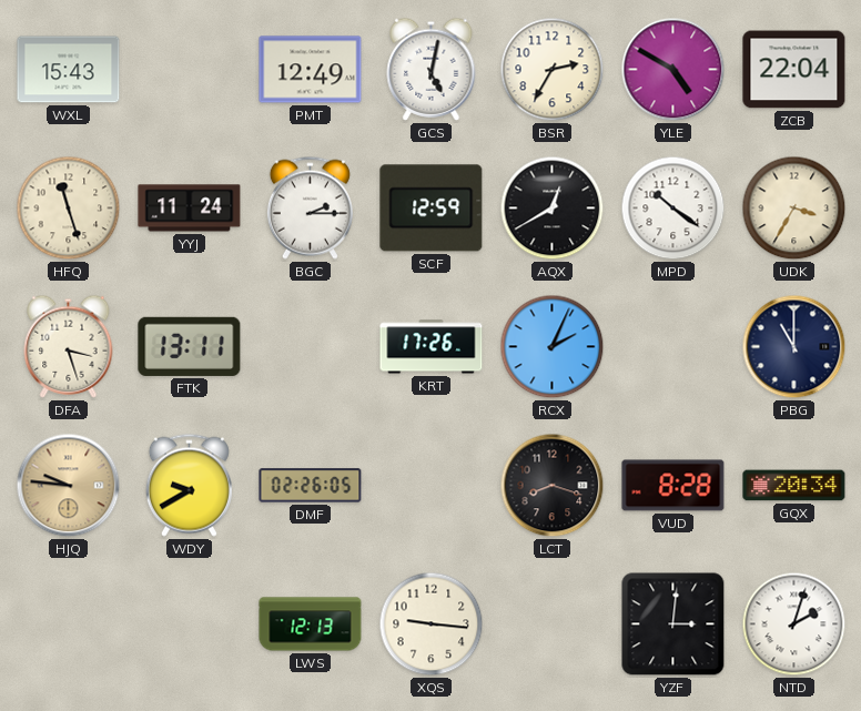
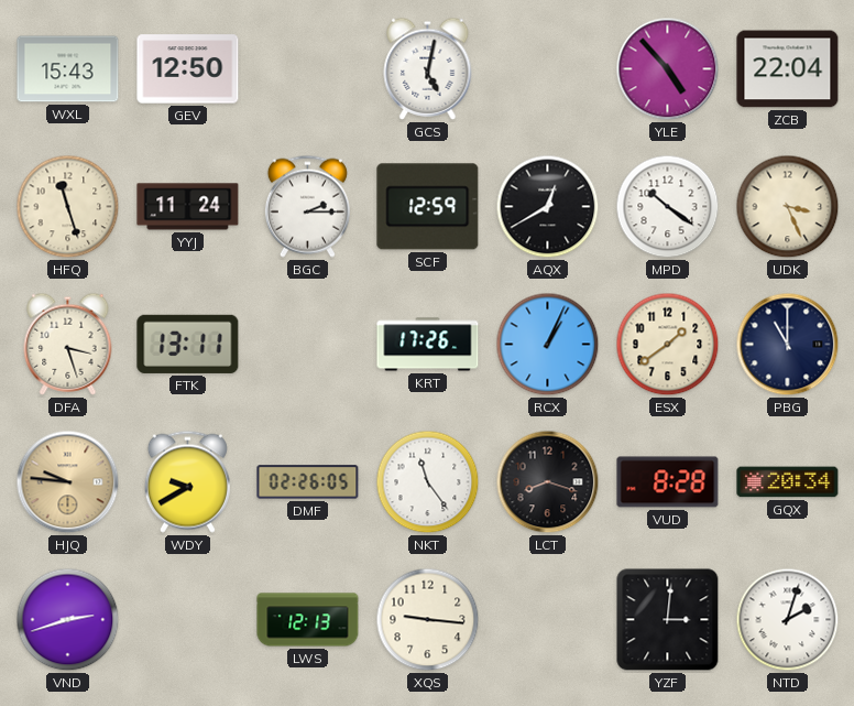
GEV: none -> 12:50 (188, 69)
PMT: 12:49 -> none (311, 70)
BSR: 2:35 -> none (553, 70)
YLE: 4:50 -> 4:53 (668, 69)
UDK: 3:35 -> 3:26 (788, 207)
RCX: 2:04 -> 1:04 (548, 345)
ESX: none -> 1:39 (668, 345)
NKT: none -> 11:24 (428, 482)
VND: none -> 2:42 (68, 620)
